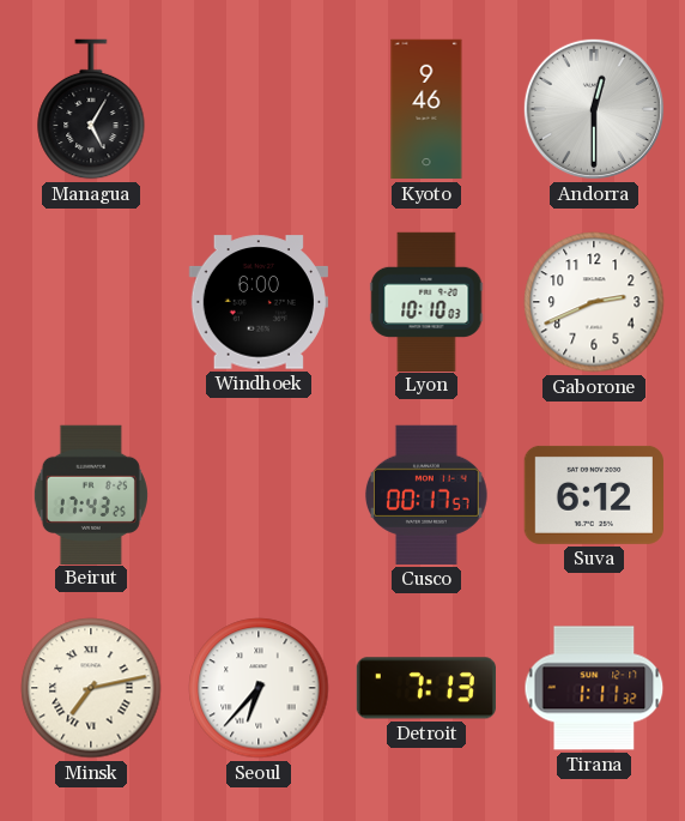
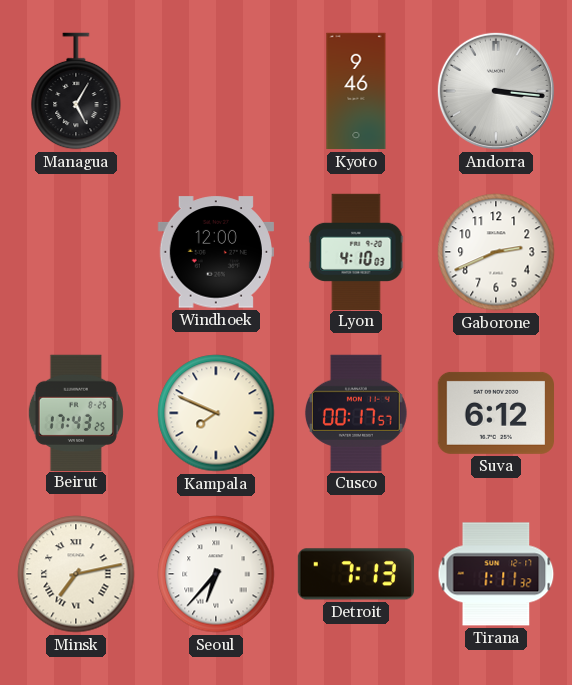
Andorra: 12:30 -> 3:16 (496, 91)
Windhoek: 6:00 -> 12:00 (216, 252)
Lyon: 10:10 -> 4:10 (356, 251)
Kampala: none -> 7:49 (216, 413)
